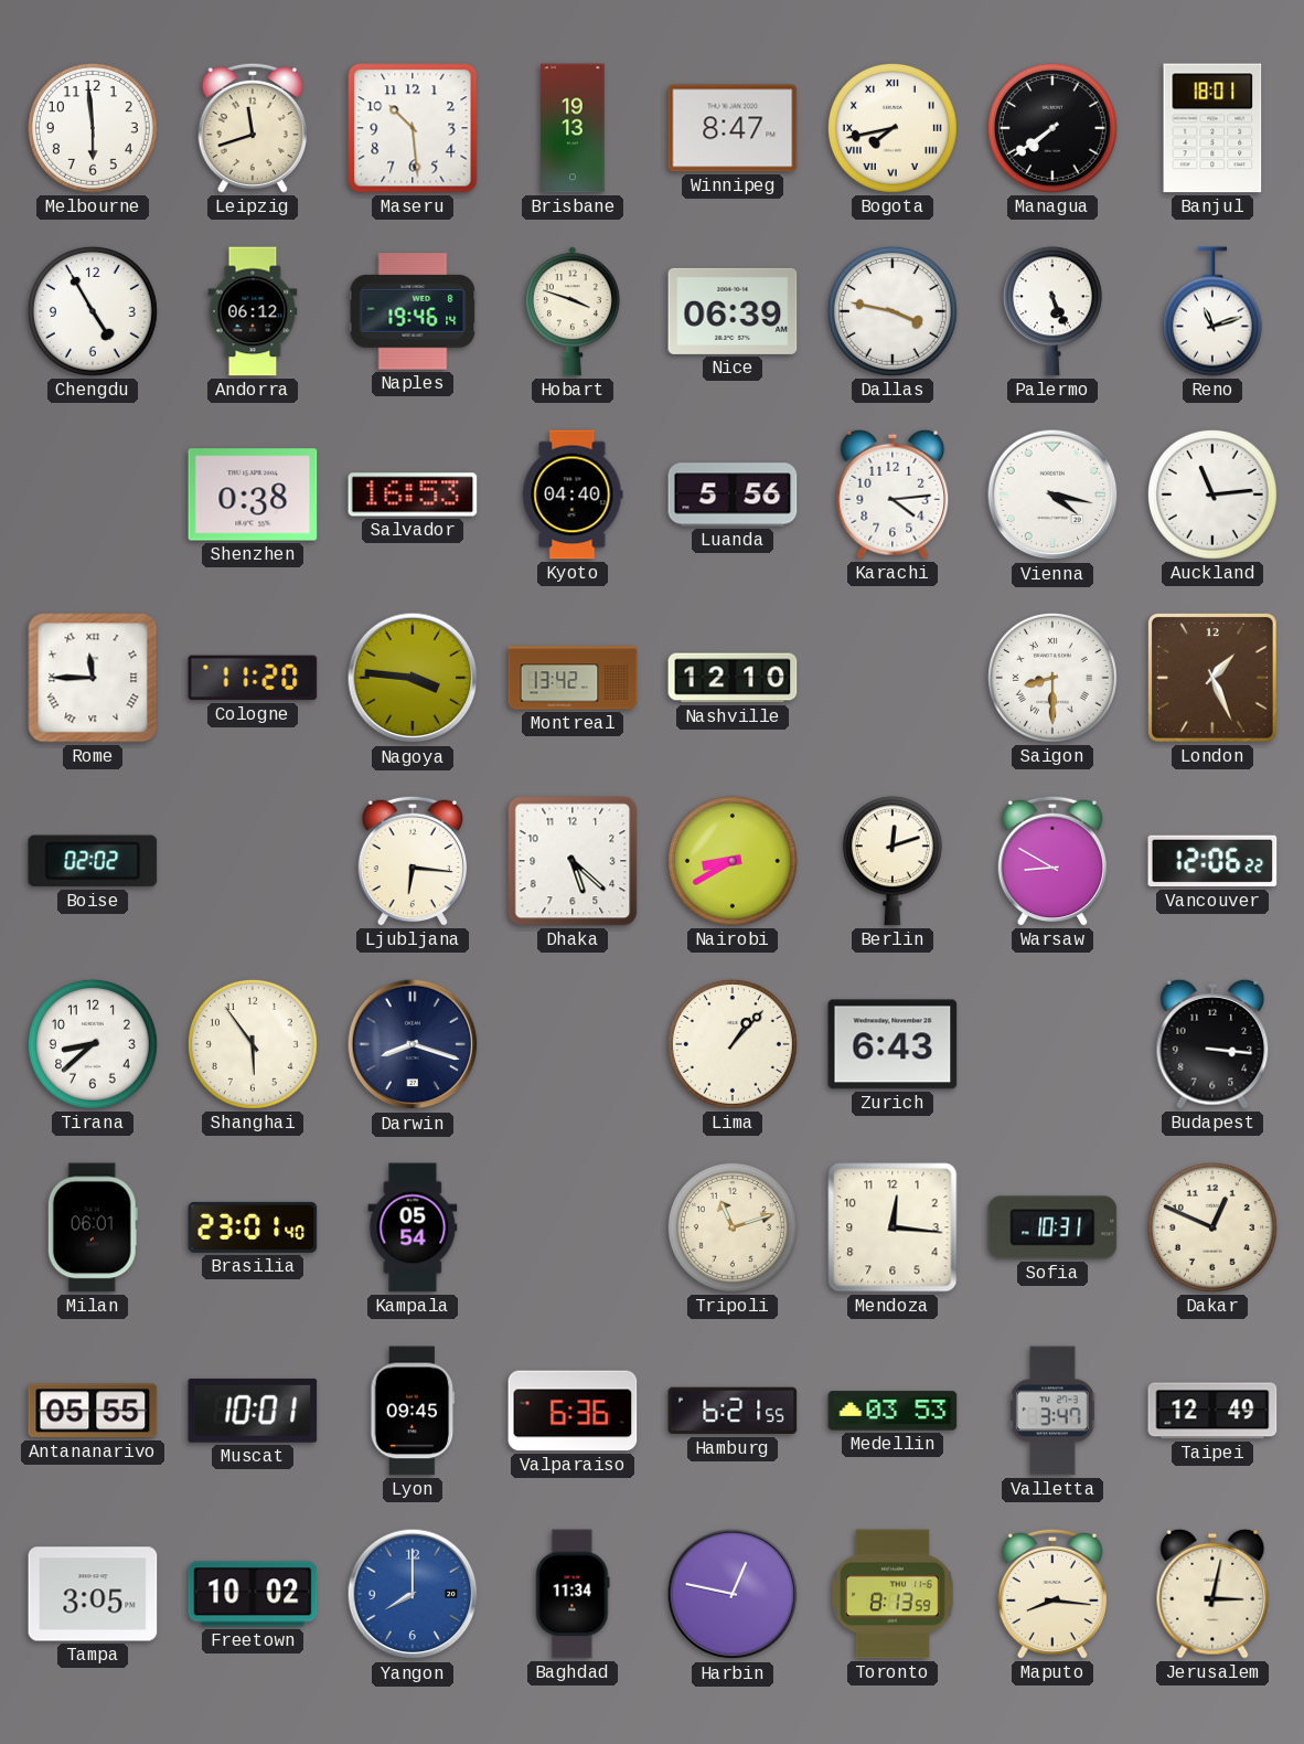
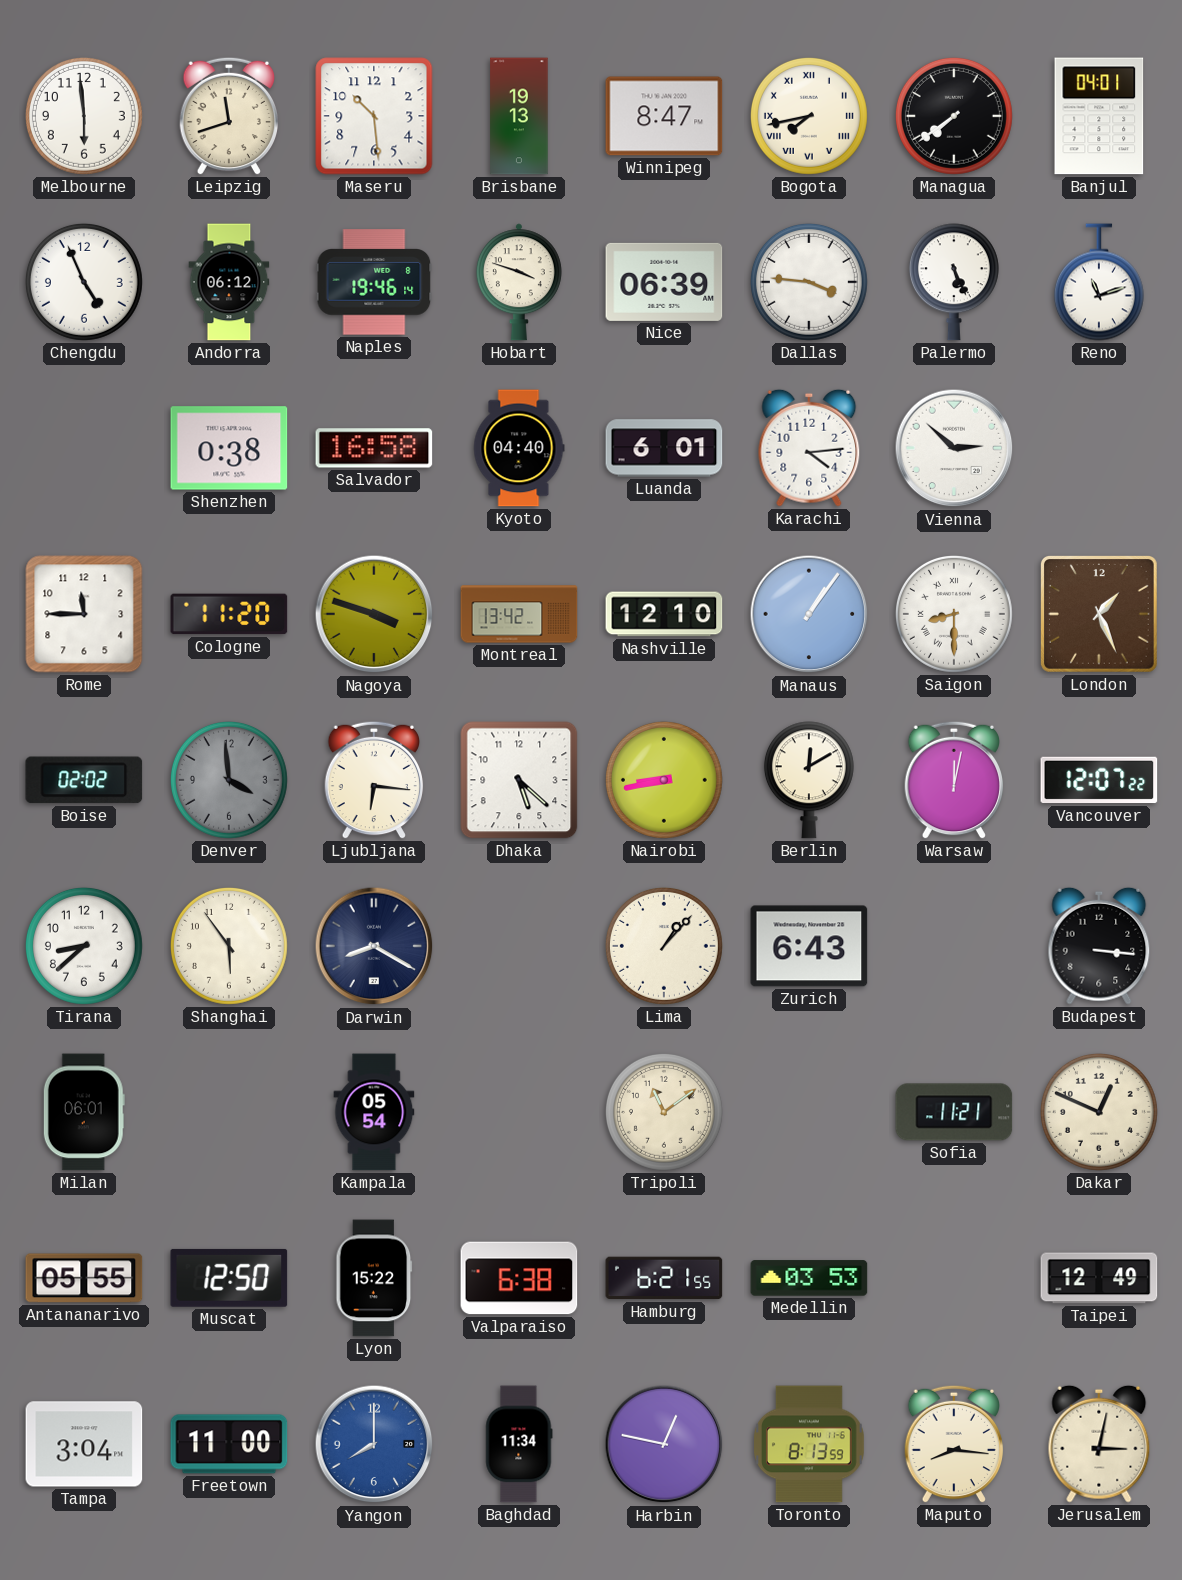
Banjul: 18:01 -> 04:01 (1099, 116)
Chengdu: 4:55 -> 4:56 (84, 282)
Dallas: 3:47 -> 3:46 (809, 282)
Salvador: 16:53 -> 16:58 (374, 448)
Luanda: 5:56 -> 6:01 (664, 448)
Vienna: 4:17 -> 2:52 (954, 448)
Auckland: 11:14 -> none (1212, 495)
Rome numerals: Roman -> Arabic (84, 614)
Nagoya: 3:46 -> 3:48 (374, 614)
Manaus: none -> 1:06 (809, 614)
Denver: none -> 3:59 (229, 780)
Nairobi: 8:40 -> 8:43 (664, 780)
Berlin: 12:12 -> 12:10 (809, 780)
Warsaw: 8:50 -> 12:02 (954, 780)
Vancouver: 12:06 -> 12:07 (1099, 780)
Darwin: 8:18 -> 8:20 (374, 946)
Brasilia: 23:01 -> none (253, 1227)
Tripoli: 11:12 -> 11:09 (664, 1112)
Mendoza: 12:16 -> none (893, 1227)
Sofia: 10:31 -> 11:21 (954, 1112)
Muscat: 10:01 -> 12:50 (229, 1278)
Lyon: 09:45 -> 15:22 (374, 1278)
Valparaiso: 6:36 -> 6:38 (519, 1278)
Valletta: 3:47 -> none (1052, 1411)
Tampa: 3:05 -> 3:04 (84, 1444)
Freetown: 10:02 -> 11:00 (229, 1444)
